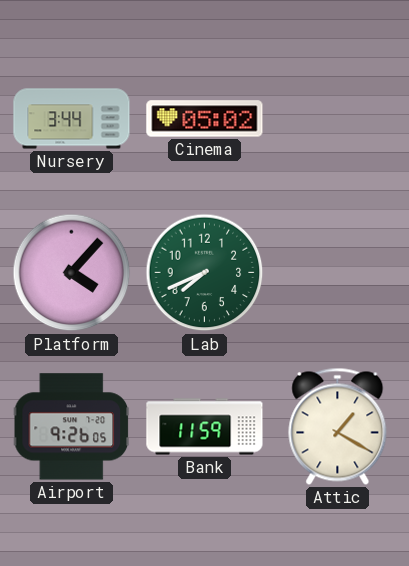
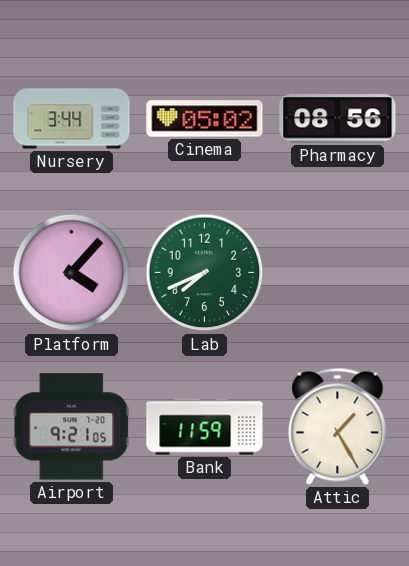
Pharmacy: none -> 08:56 (338, 119)
Airport: 9:26 -> 9:21 (71, 427)
Attic: 1:20 -> 1:25 (338, 426)
